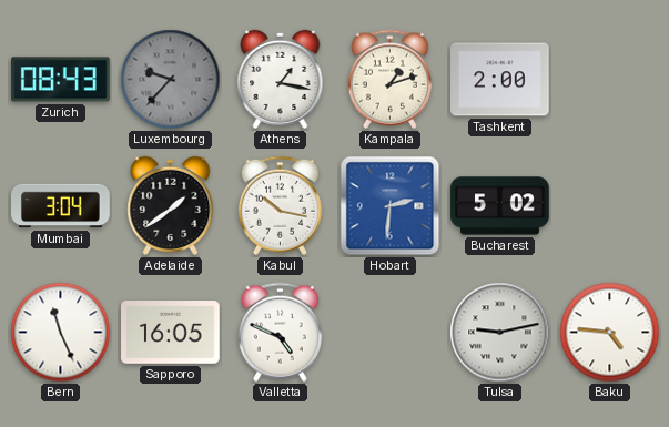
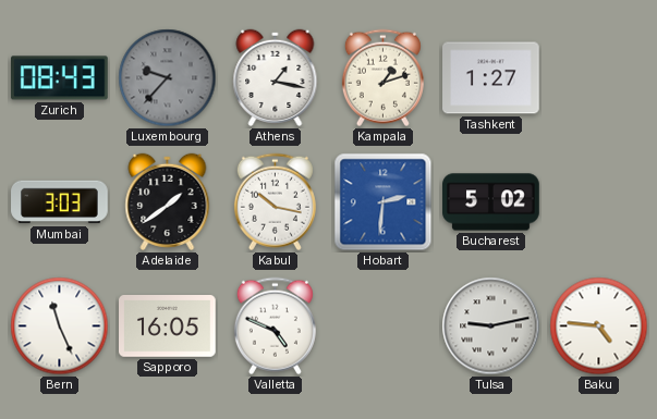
Tashkent: 2:00 -> 1:27 (491, 78)
Mumbai: 3:04 -> 3:03 (60, 202)
